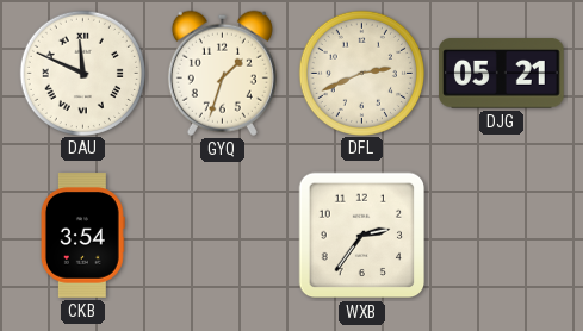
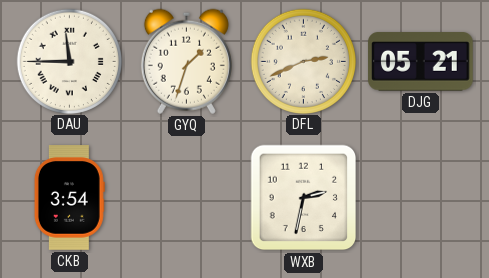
DAU: 11:49 -> 11:45 (69, 61)
WXB: 2:36 -> 2:32 (304, 198)
